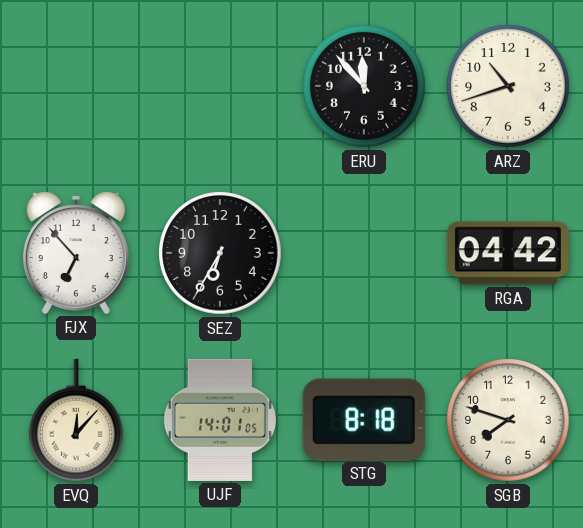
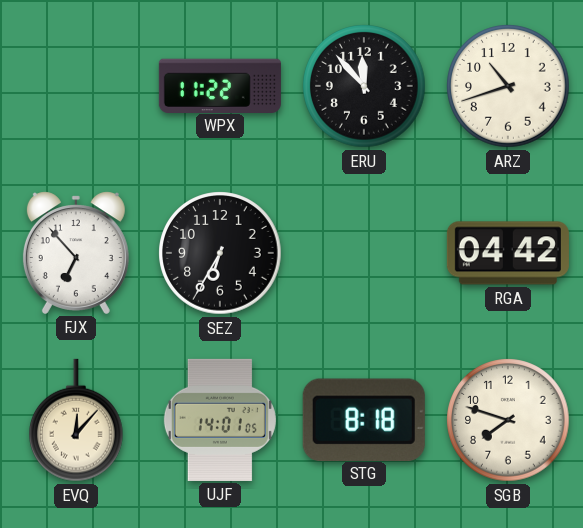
WPX: none -> 11:22 (220, 85)
